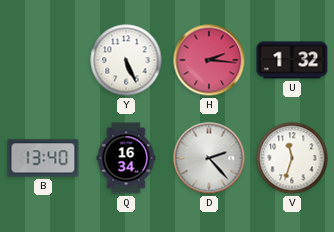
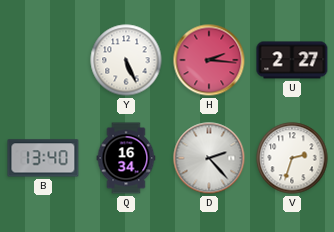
U: 1:32 -> 2:27 (292, 60)
V: 11:33 -> 2:33 (292, 158)
